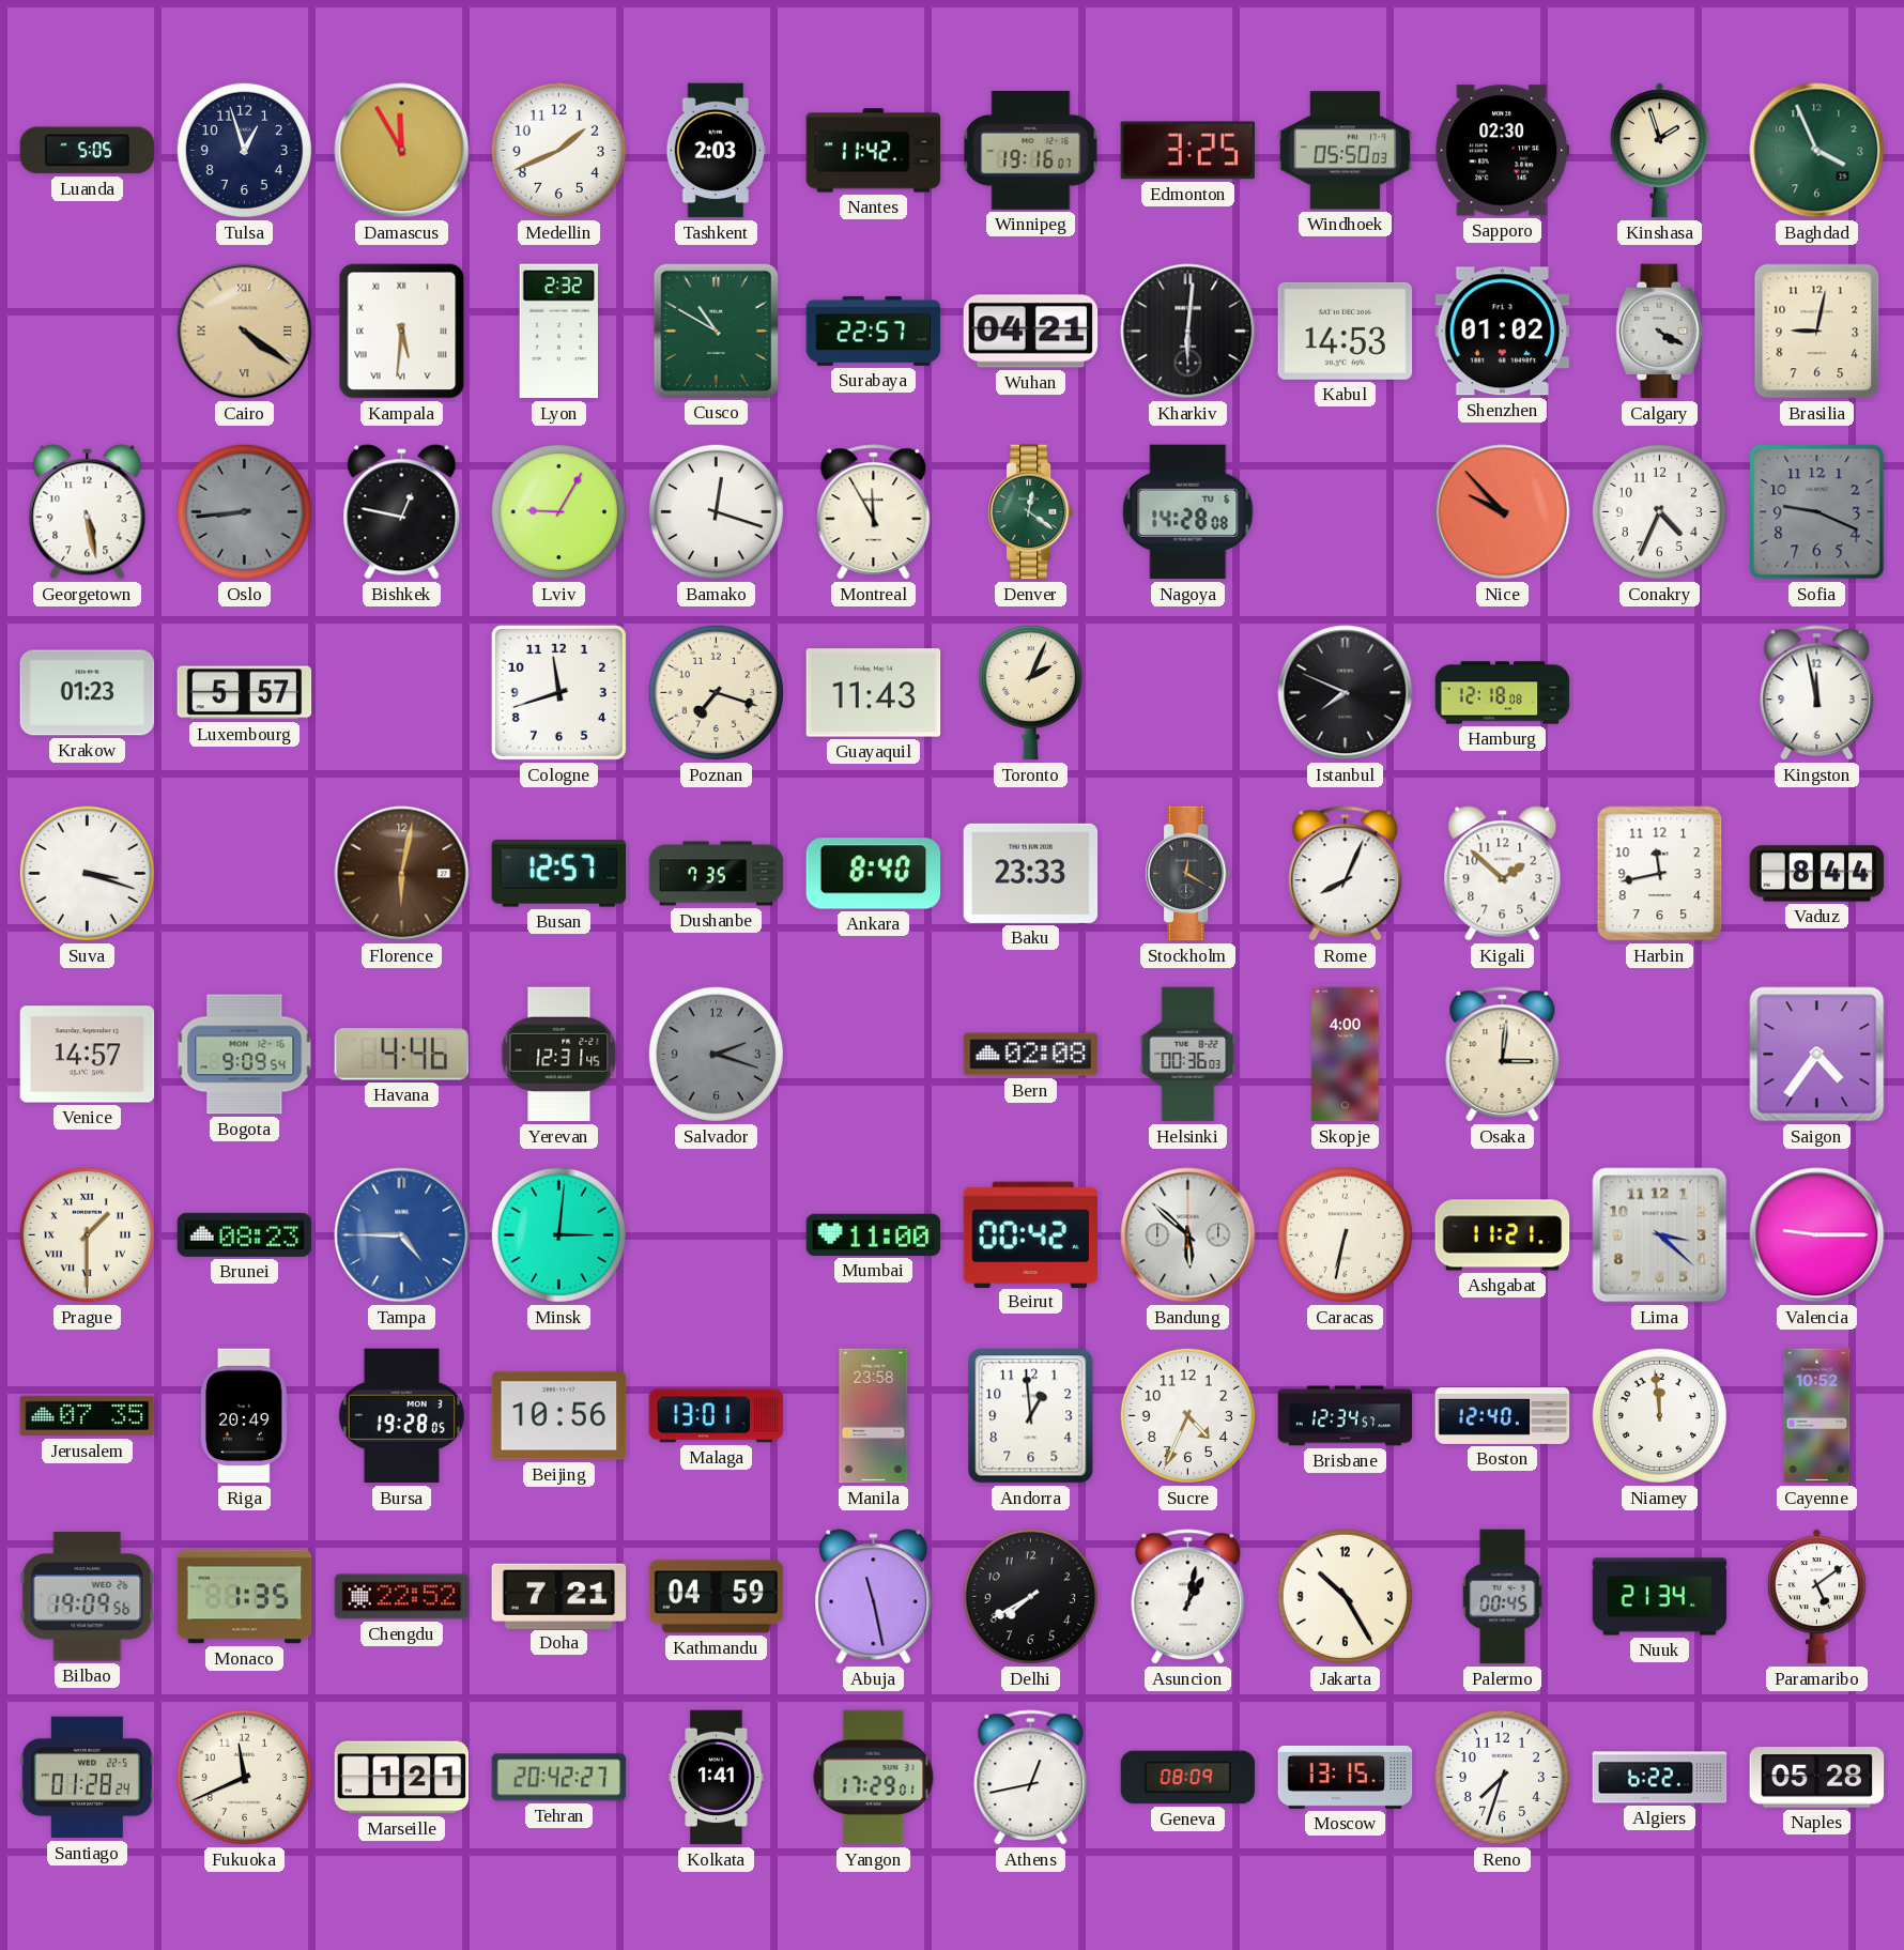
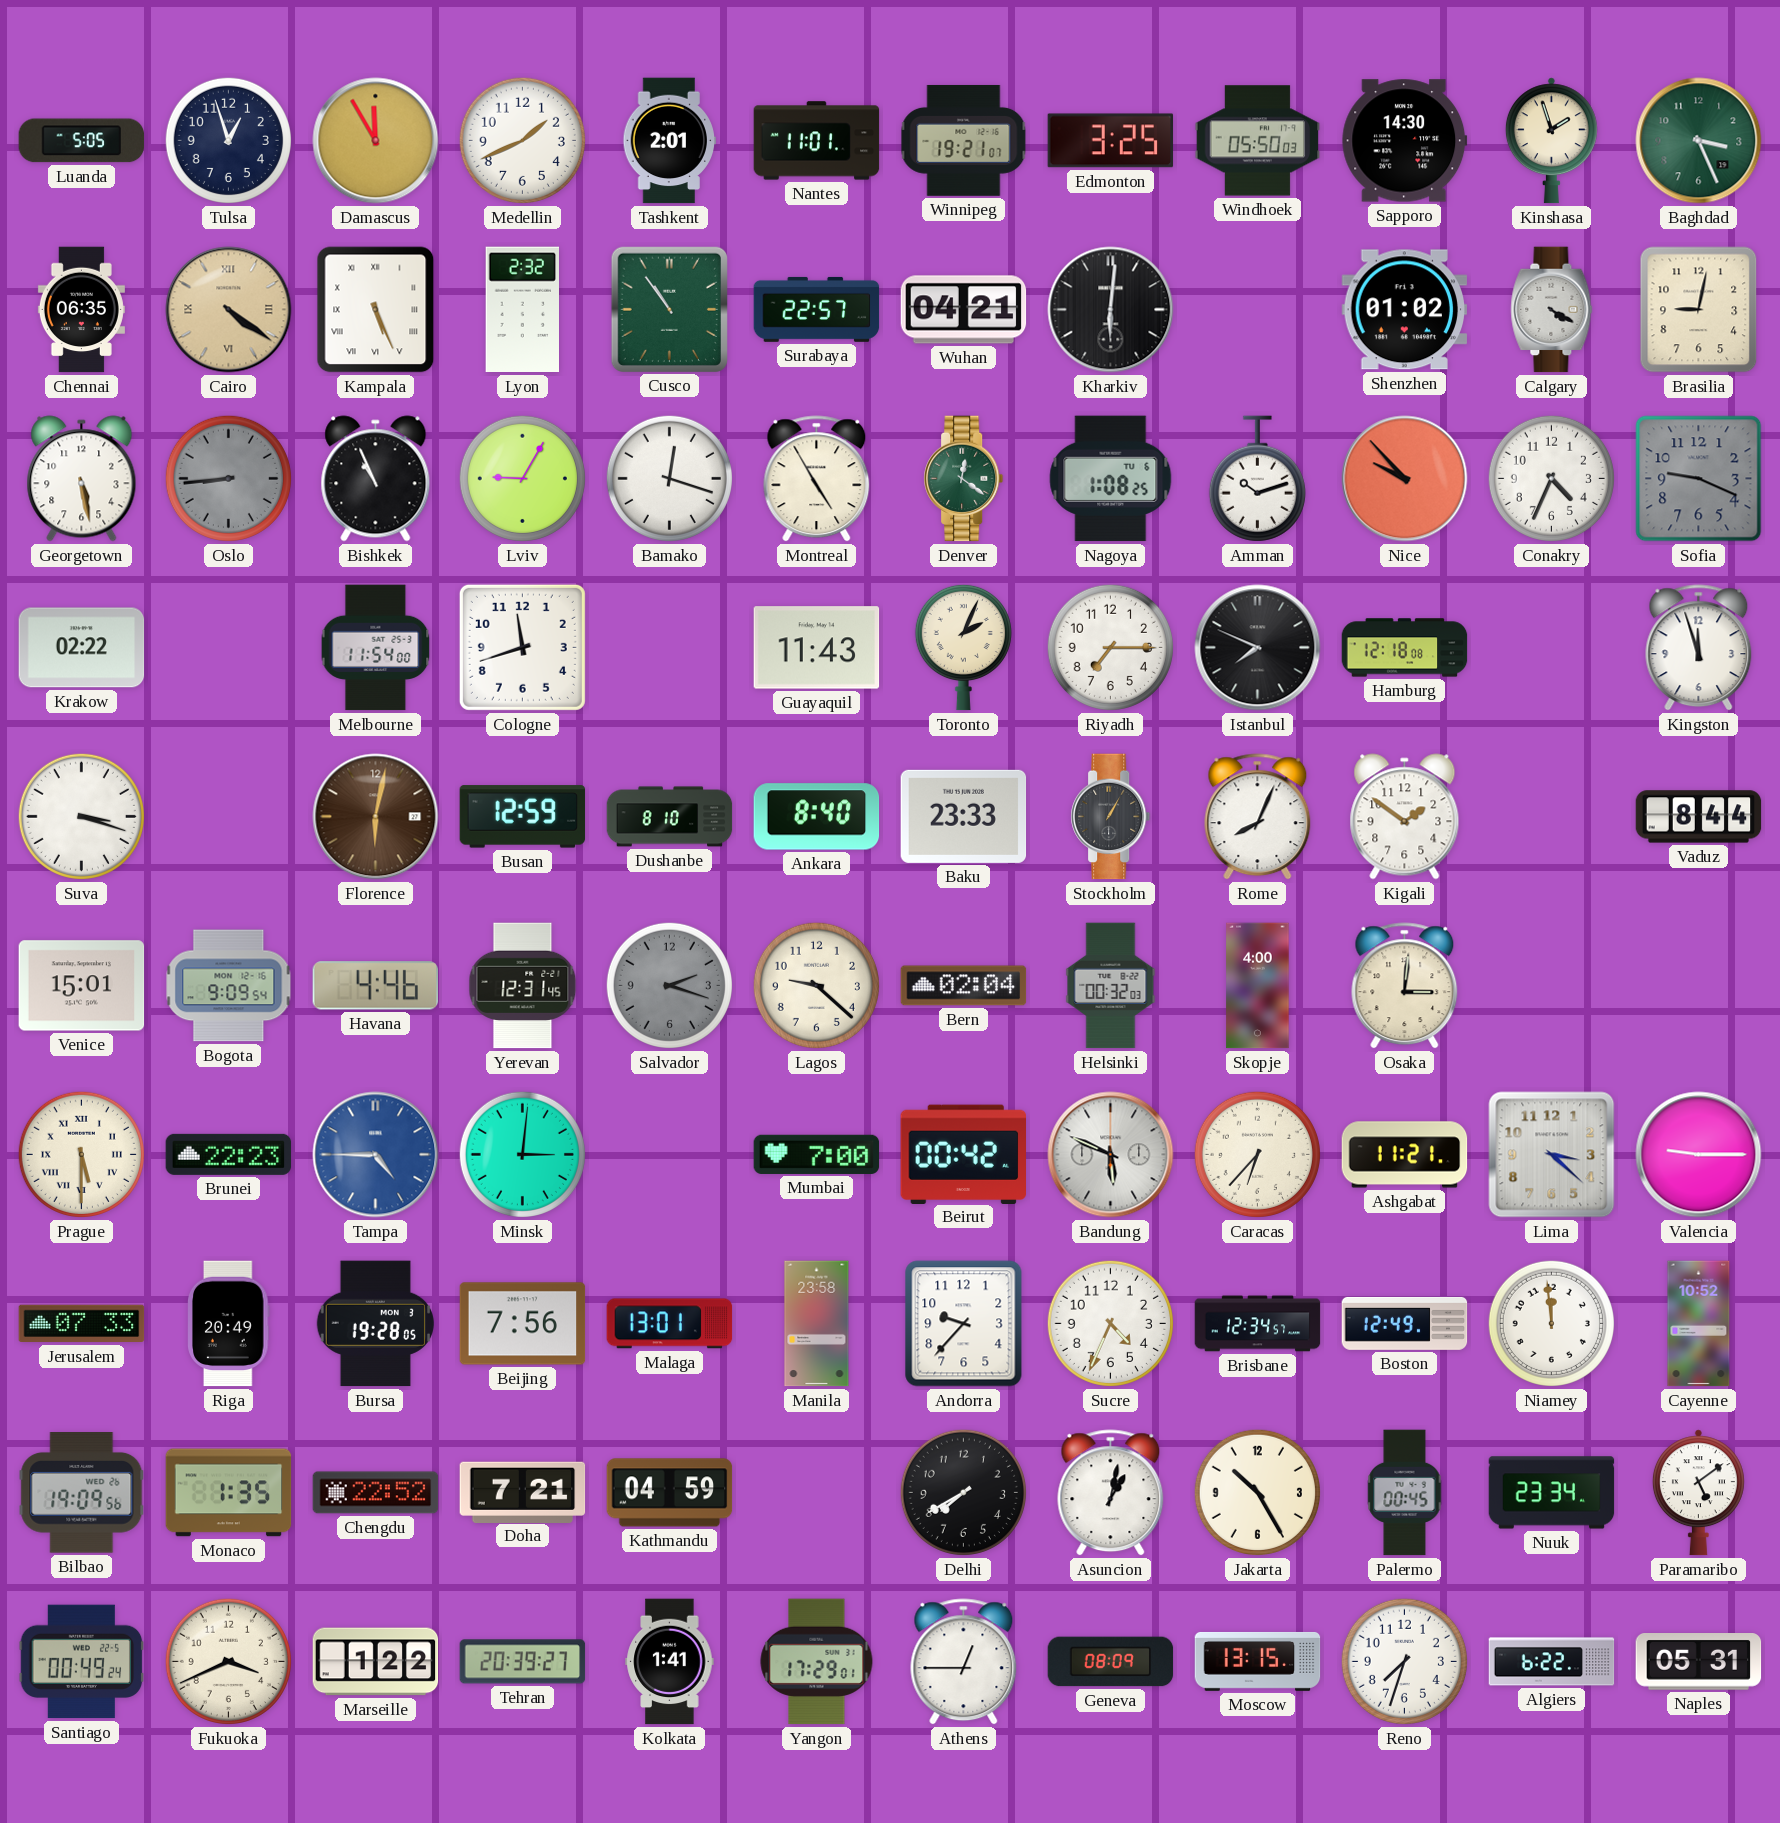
Tashkent: 2:03 -> 2:01 (669, 141)
Nantes: 11:42 -> 11:01 (817, 141)
Winnipeg: 19:16 -> 19:21 (964, 141)
Sapporo: 02:30 -> 14:30 (1405, 141)
Baghdad: 3:56 -> 3:26 (1699, 141)
Chennai: none -> 06:35 (81, 310)
Kampala: 5:31 -> 5:26 (376, 310)
Cusco: 10:50 -> 10:54 (669, 309)
Kabul: 14:53 -> none (1346, 331)
Bishkek: 12:47 -> 10:56 (376, 479)
Montreal: 11:55 -> 4:55 (817, 479)
Nagoya: 14:28 -> 1:08 (1111, 479)
Amman: none -> 10:12 (1257, 479)
Krakow: 01:23 -> 02:22 (82, 648)
Luxembourg: 5:57 -> none (245, 693)
Melbourne: none -> 11:54 (376, 648)
Poznan: 7:18 -> none (716, 692)
Riyadh: none -> 7:15 (1110, 647)
Kingston: 11:58 -> 11:57 (1699, 648)
Busan: 12:57 -> 12:59 (523, 817)
Dushanbe: 7:35 -> 8:10 (670, 817)
Stockholm: 12:20 -> 1:05 (1111, 817)
Kigali: 1:52 -> 1:51 (1405, 817)
Harbin: 11:43 -> none (1660, 874)
Venice: 14:57 -> 15:01 (82, 986)
Lagos: none -> 9:22 (816, 985)
Bern: 02:08 -> 02:04 (964, 986)
Helsinki: 00:36 -> 00:32 (1111, 986)
Saigon: 4:36 -> none (1817, 1055)
Prague: 1:30 -> 5:30 (81, 1154)
Brunei: 08:23 -> 22:23 (229, 1154)
Mumbai: 11:00 -> 7:00 (817, 1154)
Bandung: 5:52 -> 5:49 (1111, 1155)
Caracas: 6:32 -> 6:37 (1257, 1154)
Jerusalem: 07:35 -> 07:33 (82, 1324)
Beijing: 10:56 -> 7:56 (523, 1324)
Andorra: 12:59 -> 9:37 (964, 1324)
Boston: 12:40 -> 12:49 (1405, 1323)
Abuja: 11:28 -> none (874, 1597)
Nuuk: 21:34 -> 23:34 (1552, 1493)
Santiago: 01:28 -> 00:49 (82, 1662)
Fukuoka: 11:41 -> 3:41 (228, 1661)
Marseille: 1:21 -> 1:22 (376, 1662)
Tehran: 20:42 -> 20:39 (523, 1662)
Athens: 12:43 -> 12:45 (964, 1662)
Naples: 05:28 -> 05:31 (1699, 1662)
